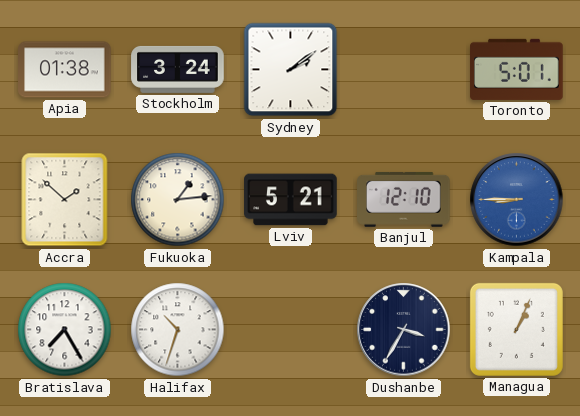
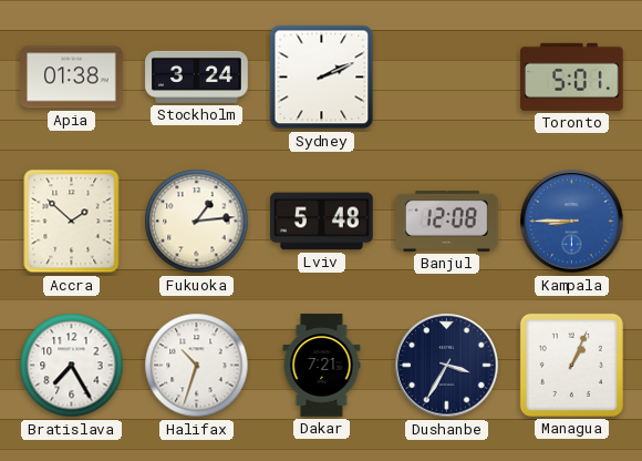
Sydney: 2:09 -> 2:11 (322, 78)
Lviv: 5:21 -> 5:48 (322, 222)
Banjul: 12:10 -> 12:08 (447, 221)
Dakar: none -> 7:21 (322, 366)
